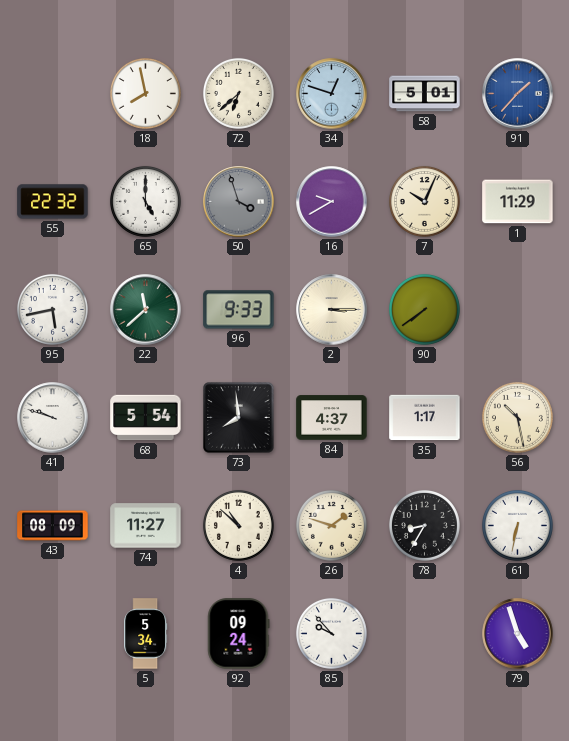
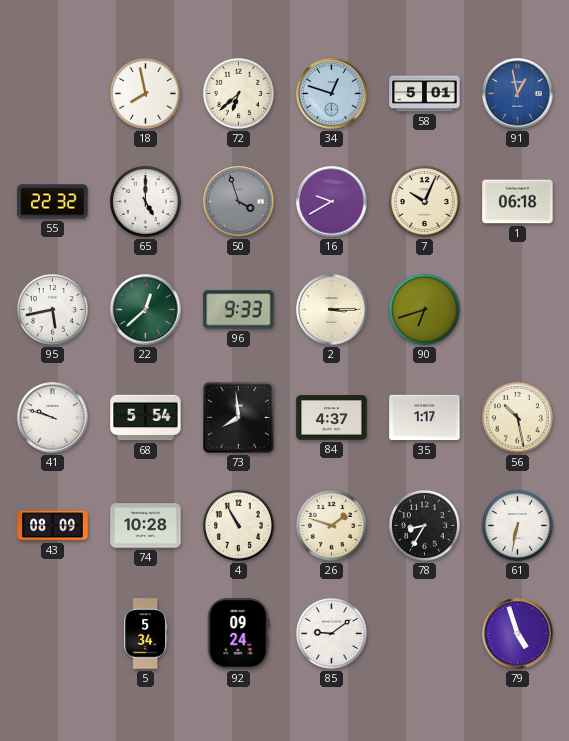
91: 1:37 -> 12:58 (518, 94)
1: 11:29 -> 06:18 (518, 202)
22: 11:38 -> 12:38 (146, 310)
90: 7:39 -> 6:42 (424, 309)
74: 11:27 -> 10:28 (146, 526)
4: 10:52 -> 10:55 (238, 525)
85: 9:53 -> 9:09 (331, 633)
